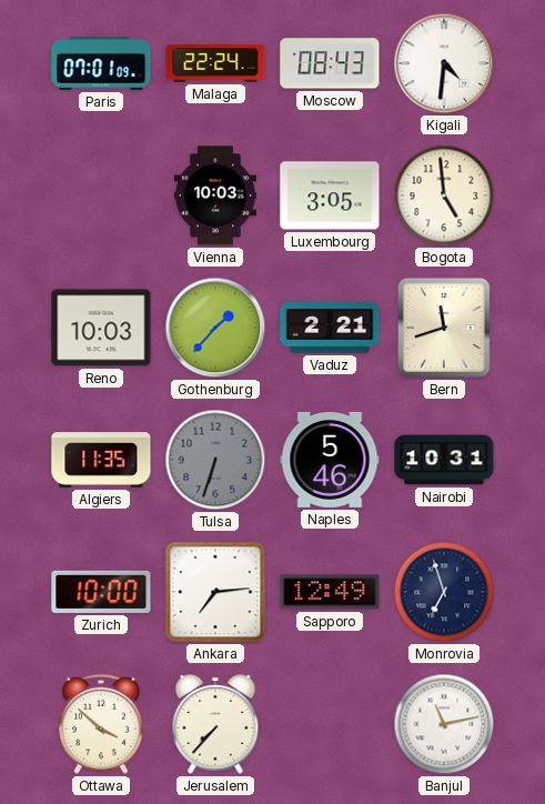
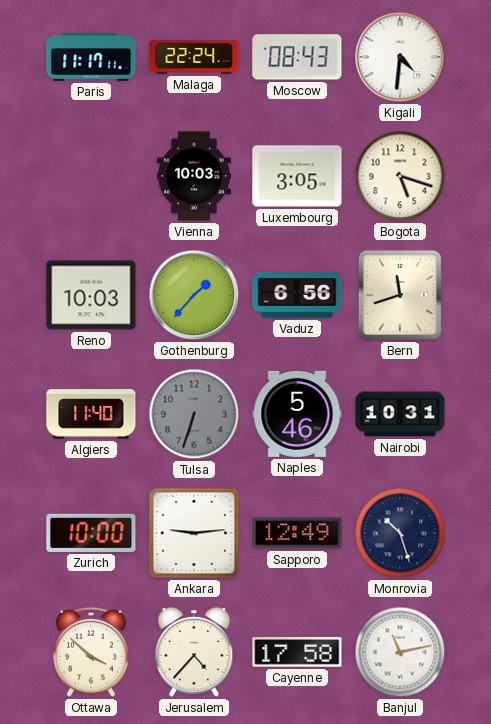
Paris: 07:01 -> 11:17 (91, 57)
Bogota: 4:59 -> 5:18 (400, 176)
Vaduz: 2:21 -> 6:56 (297, 295)
Algiers: 11:35 -> 11:40 (91, 414)
Ankara: 7:14 -> 9:14 (194, 533)
Monrovia: 6:57 -> 10:27 (400, 533)
Jerusalem: 7:37 -> 4:37 (194, 652)
Cayenne: none -> 17:58 (297, 652)
